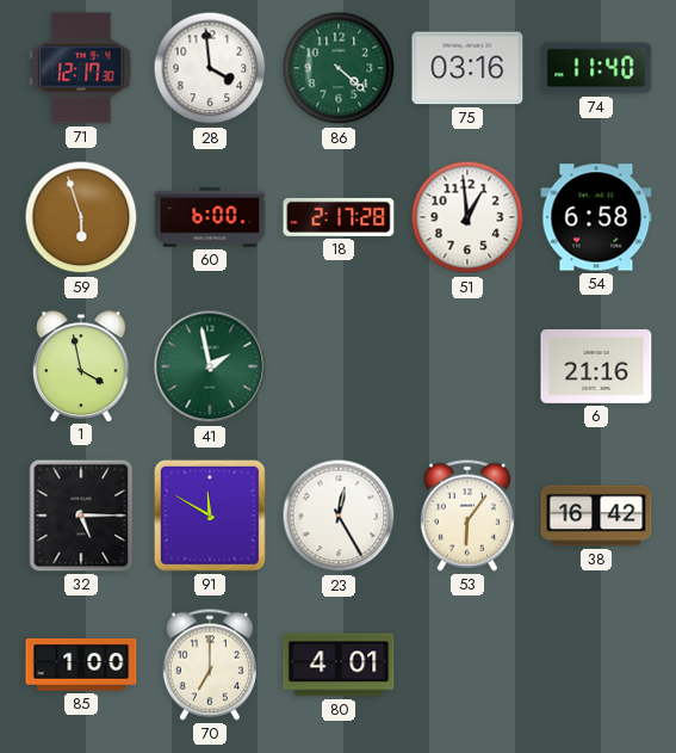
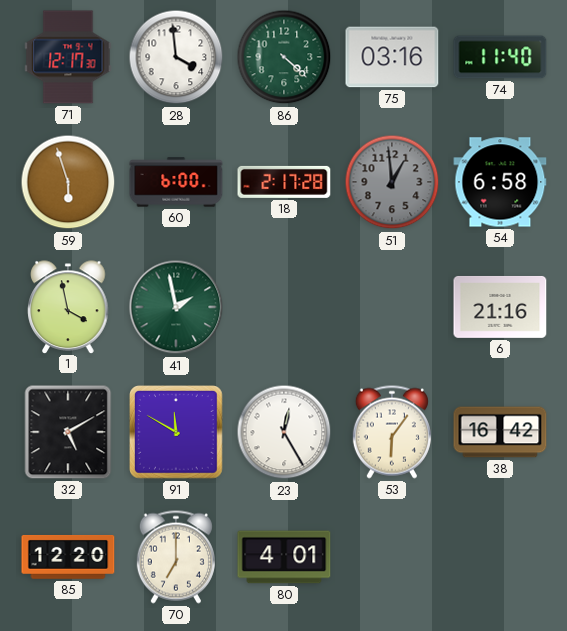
51 dial: white -> grey (392, 182)
32: 5:15 -> 5:10 (68, 432)
85: 1:00 -> 12:20 (68, 557)
